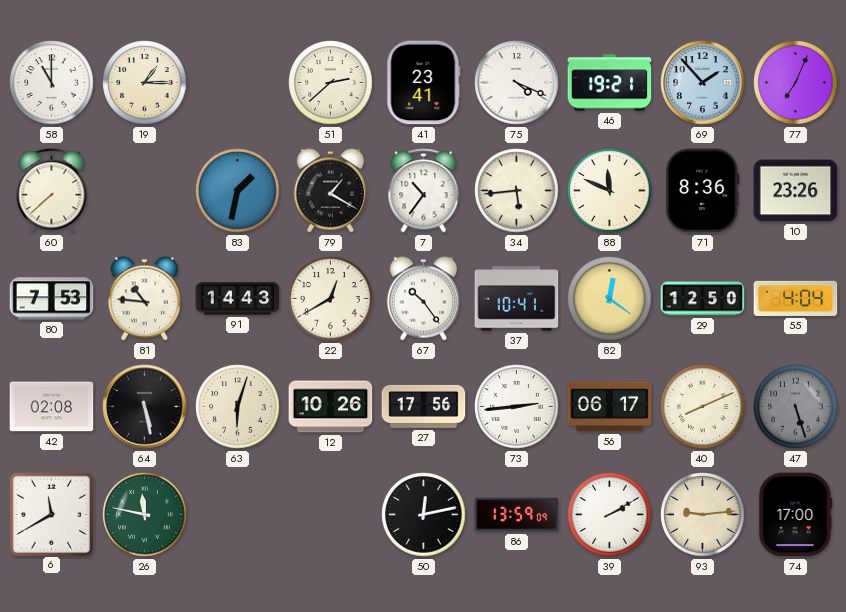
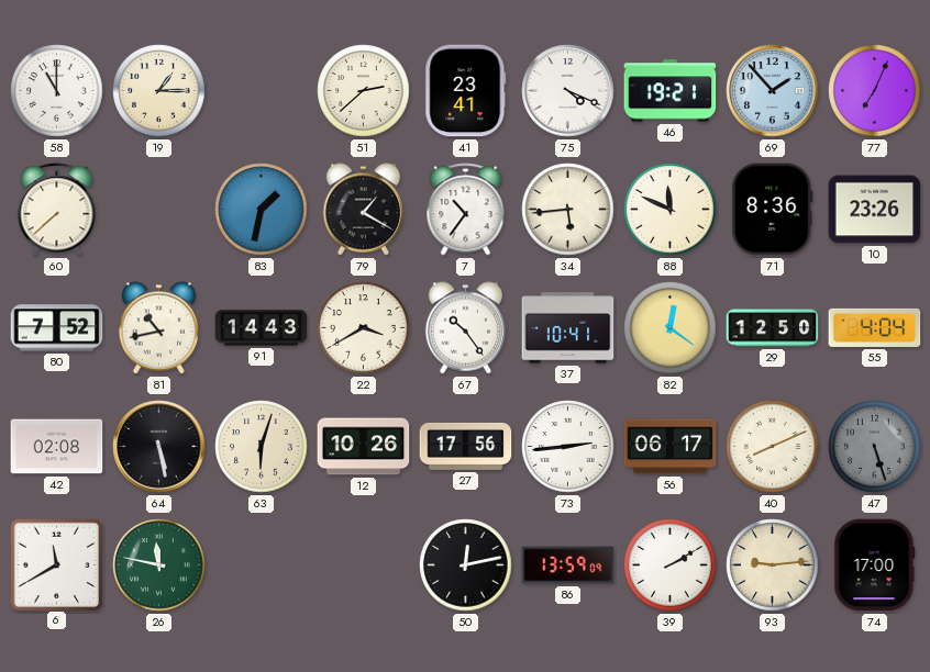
80: 7:53 -> 7:52 (57, 328)
81: 10:46 -> 10:43 (158, 328)
22: 12:40 -> 3:40 (364, 328)
